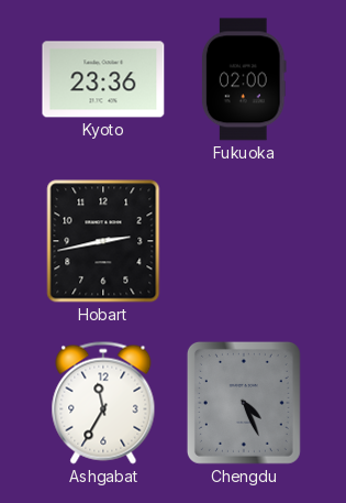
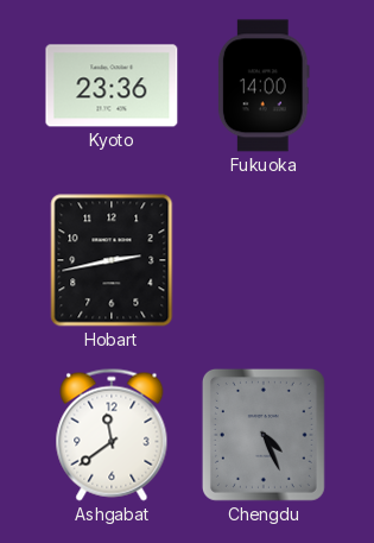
Fukuoka: 02:00 -> 14:00 (264, 86)
Ashgabat: 11:35 -> 11:39 (112, 435)
